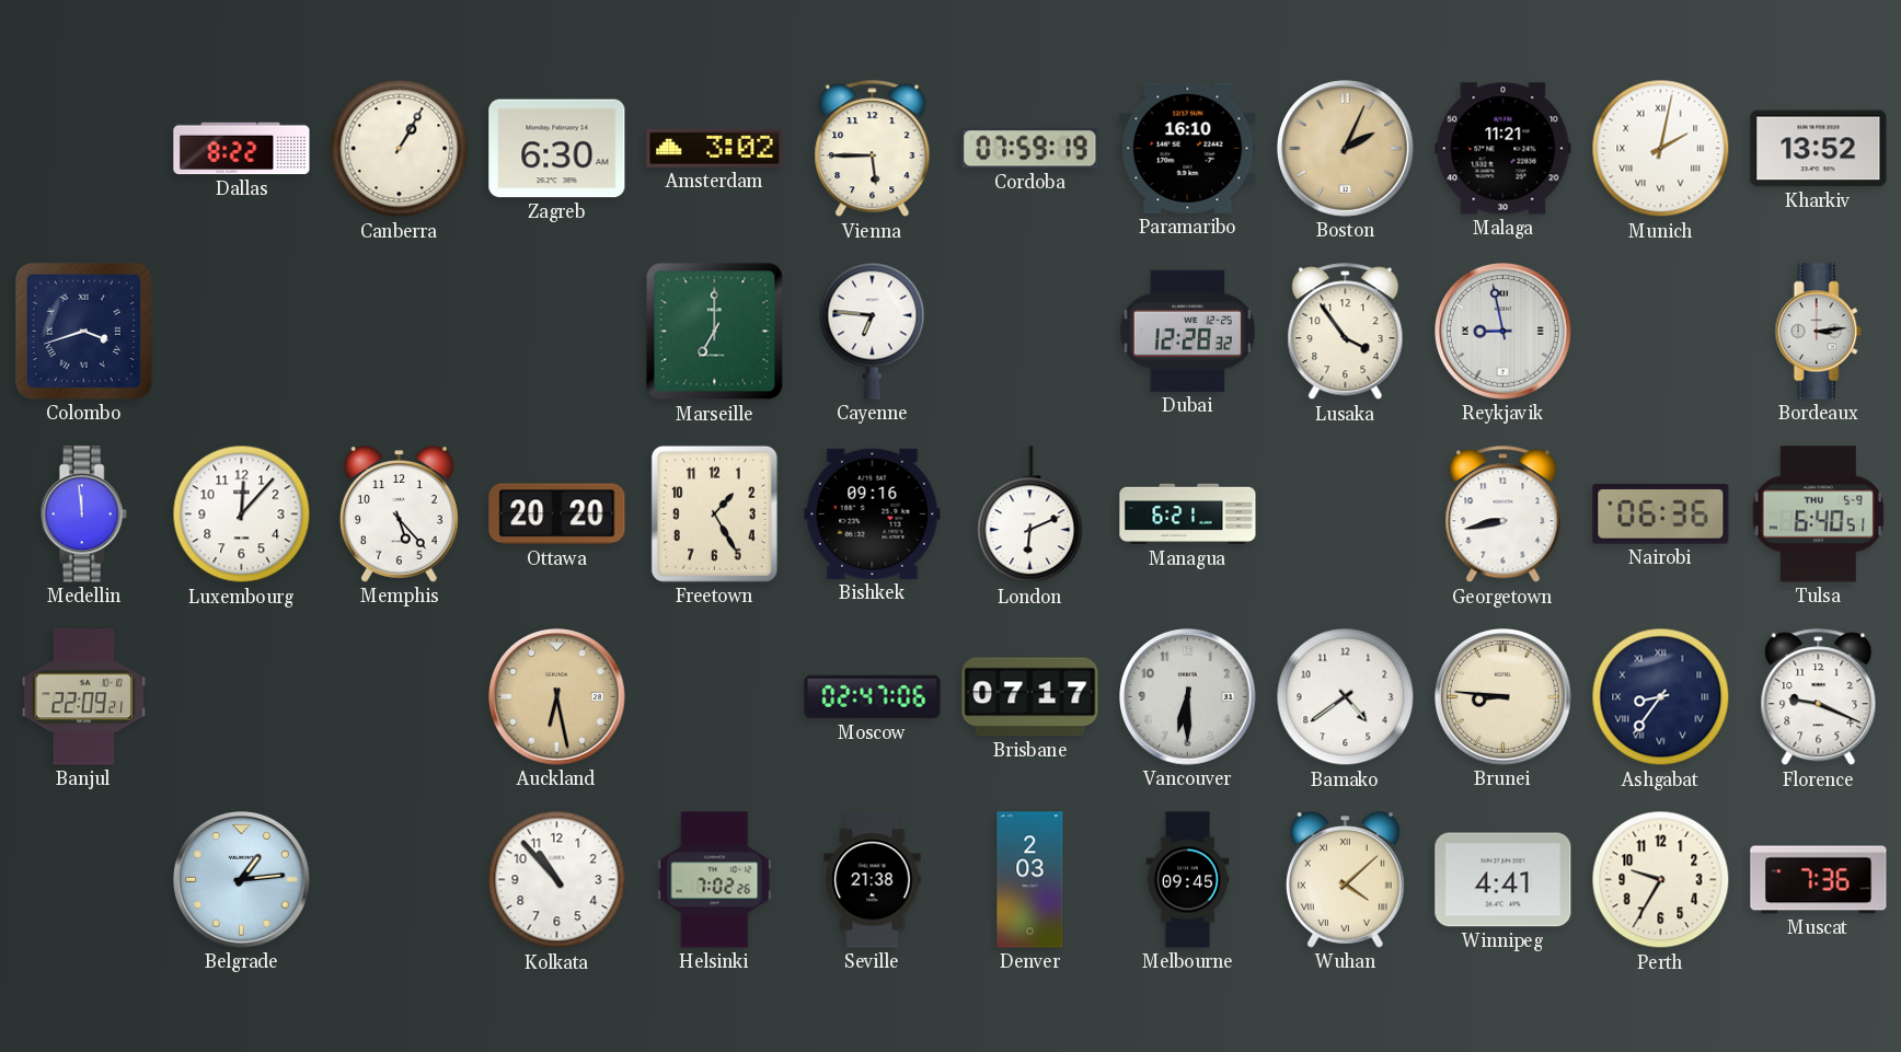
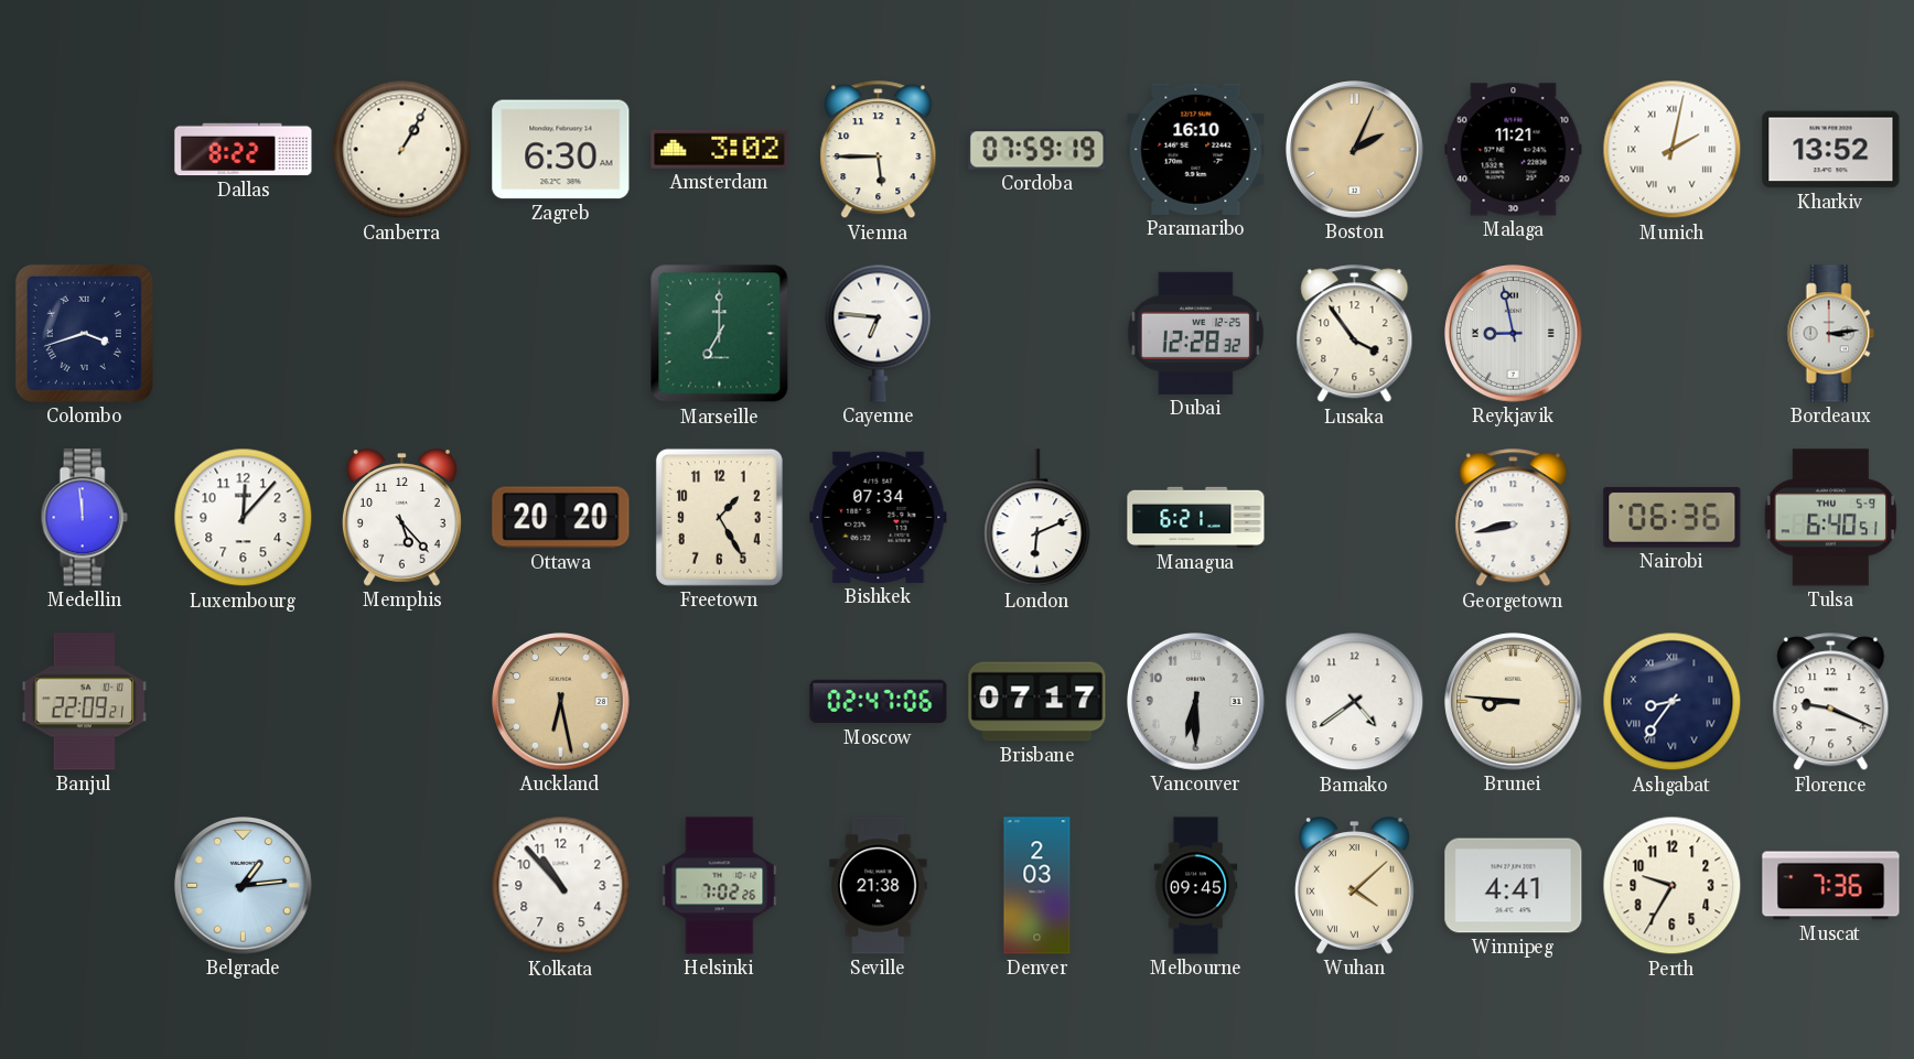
Bishkek: 09:16 -> 07:34 (879, 517)
